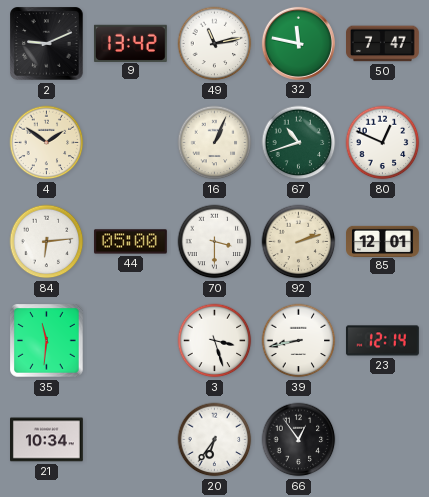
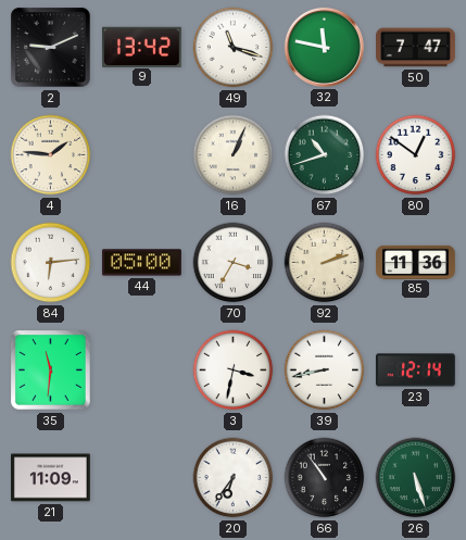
49: 11:13 -> 11:18 (234, 48)
4: 1:51 -> 1:46 (51, 155)
80: 12:49 -> 12:51 (416, 155)
70: 3:30 -> 3:35 (234, 263)
85: 12:01 -> 11:36 (416, 262)
3: 3:27 -> 3:32 (234, 371)
21: 10:34 -> 11:09 (51, 478)
66: 12:54 -> 10:54 (325, 478)
26: none -> 5:27 (416, 478)
